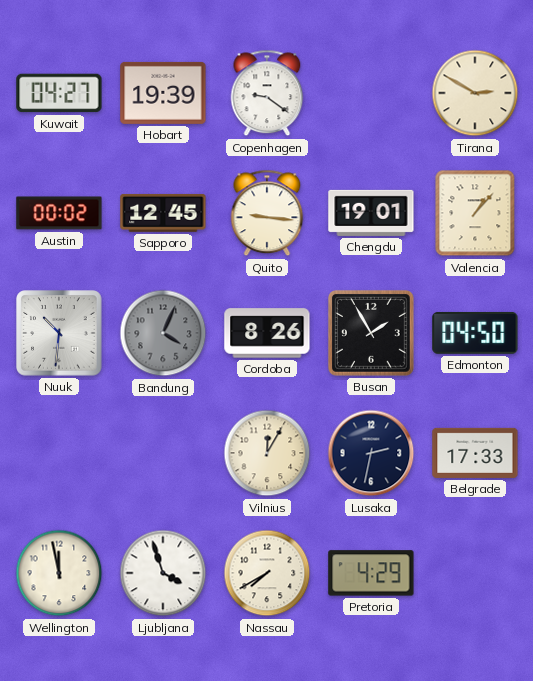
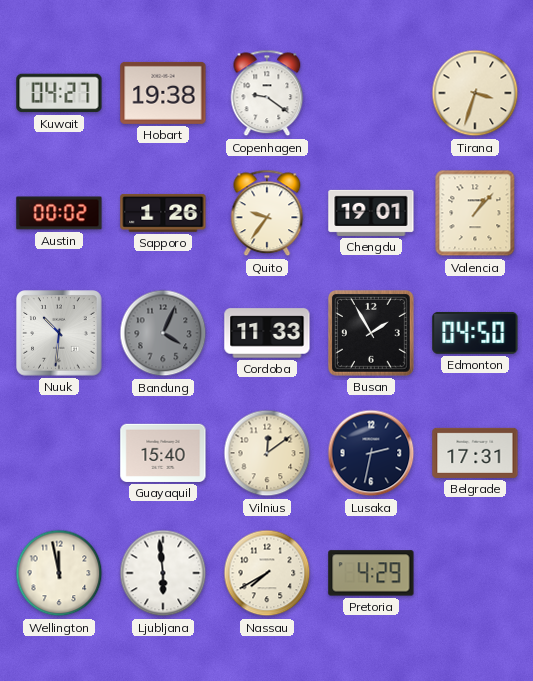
Hobart: 19:39 -> 19:38 (163, 93)
Tirana: 2:50 -> 3:33 (475, 93)
Sapporo: 12:45 -> 1:26 (163, 213)
Quito: 9:16 -> 9:36 (267, 213)
Cordoba: 8:26 -> 11:33 (267, 333)
Guayaquil: none -> 15:40 (163, 453)
Vilnius: 12:05 -> 12:09 (267, 453)
Belgrade: 17:33 -> 17:31 (475, 453)
Ljubljana: 3:57 -> 5:59 (163, 573)
